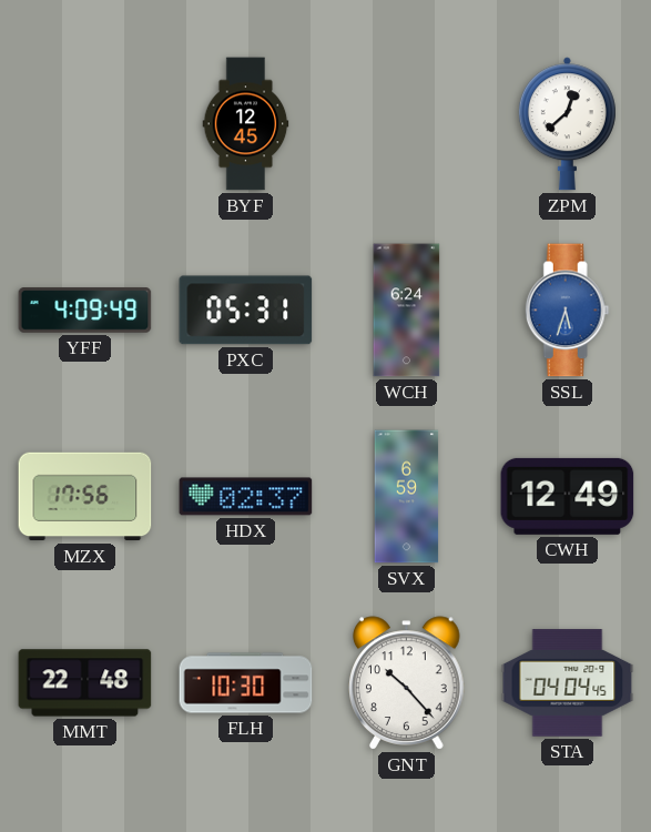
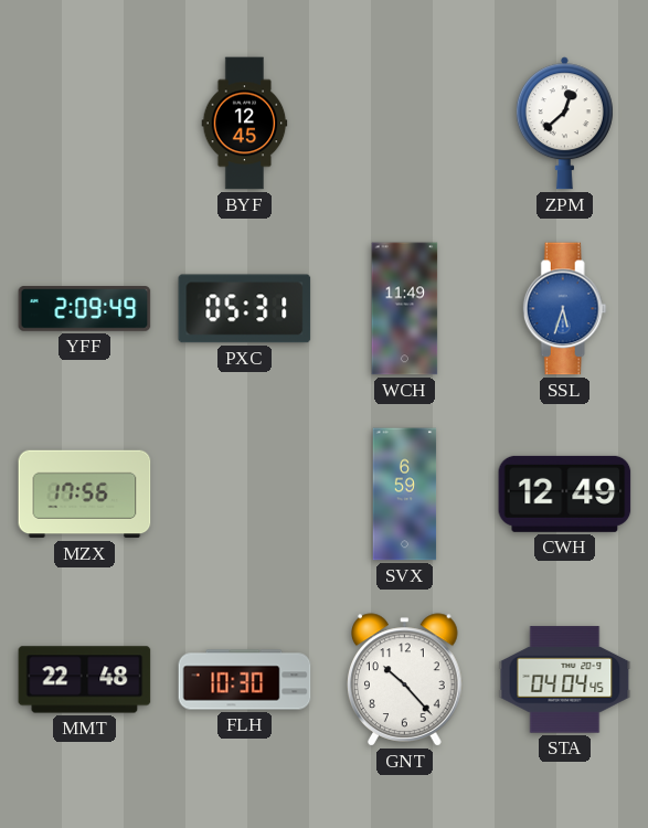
YFF: 4:09 -> 2:09 (85, 309)
WCH: 6:24 -> 11:49 (405, 309)
HDX: 02:37 -> none (246, 497)
